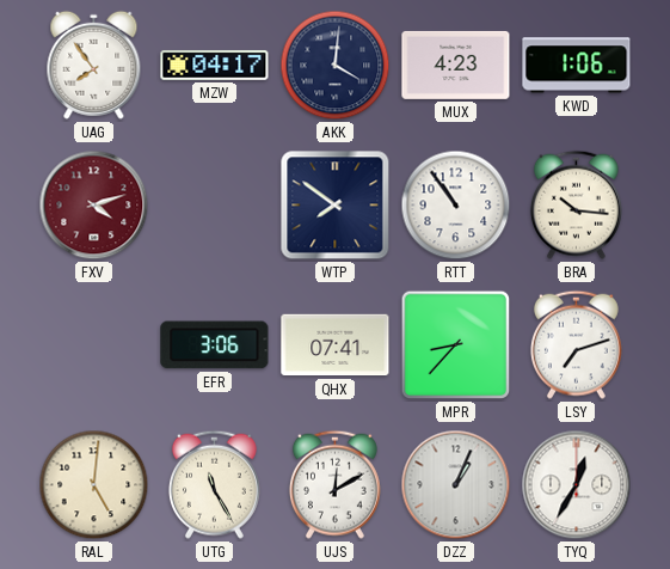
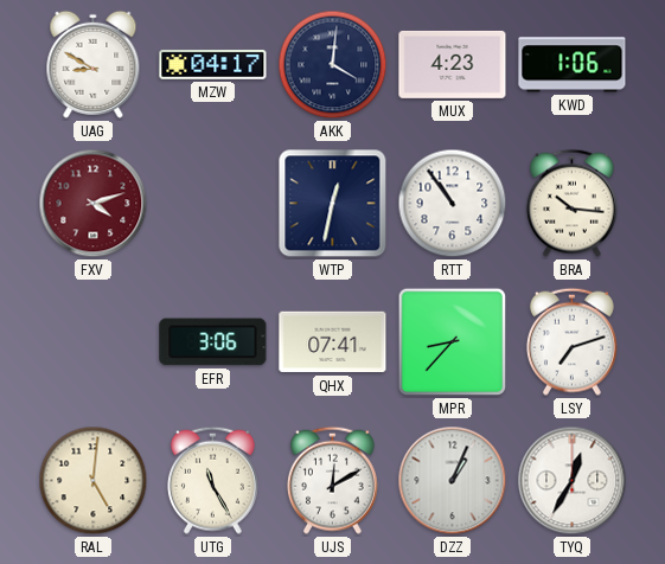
UAG: 7:54 -> 8:50 (94, 64)
WTP: 7:51 -> 12:32 (333, 204)
